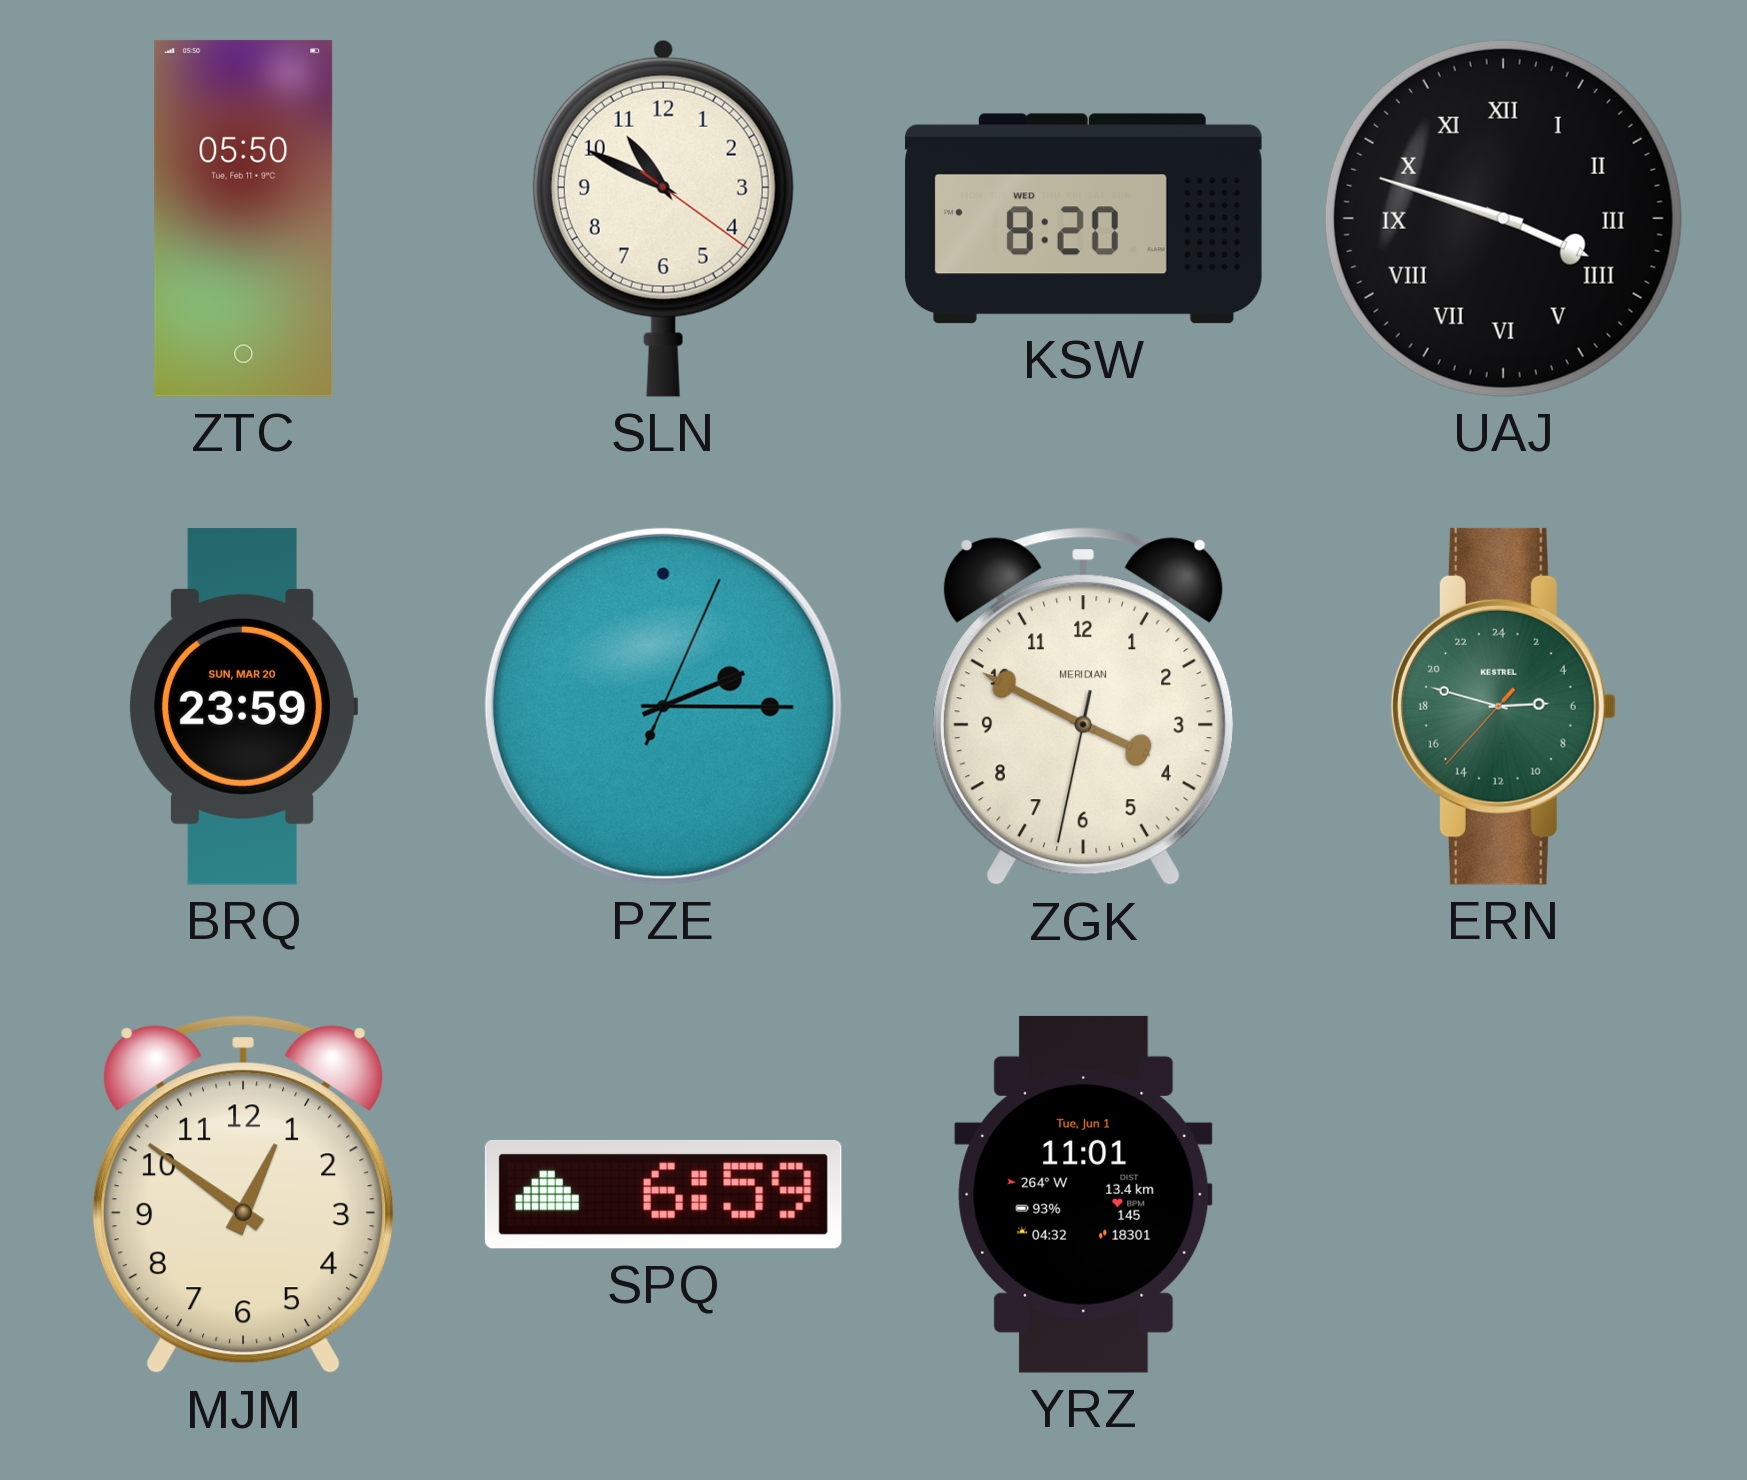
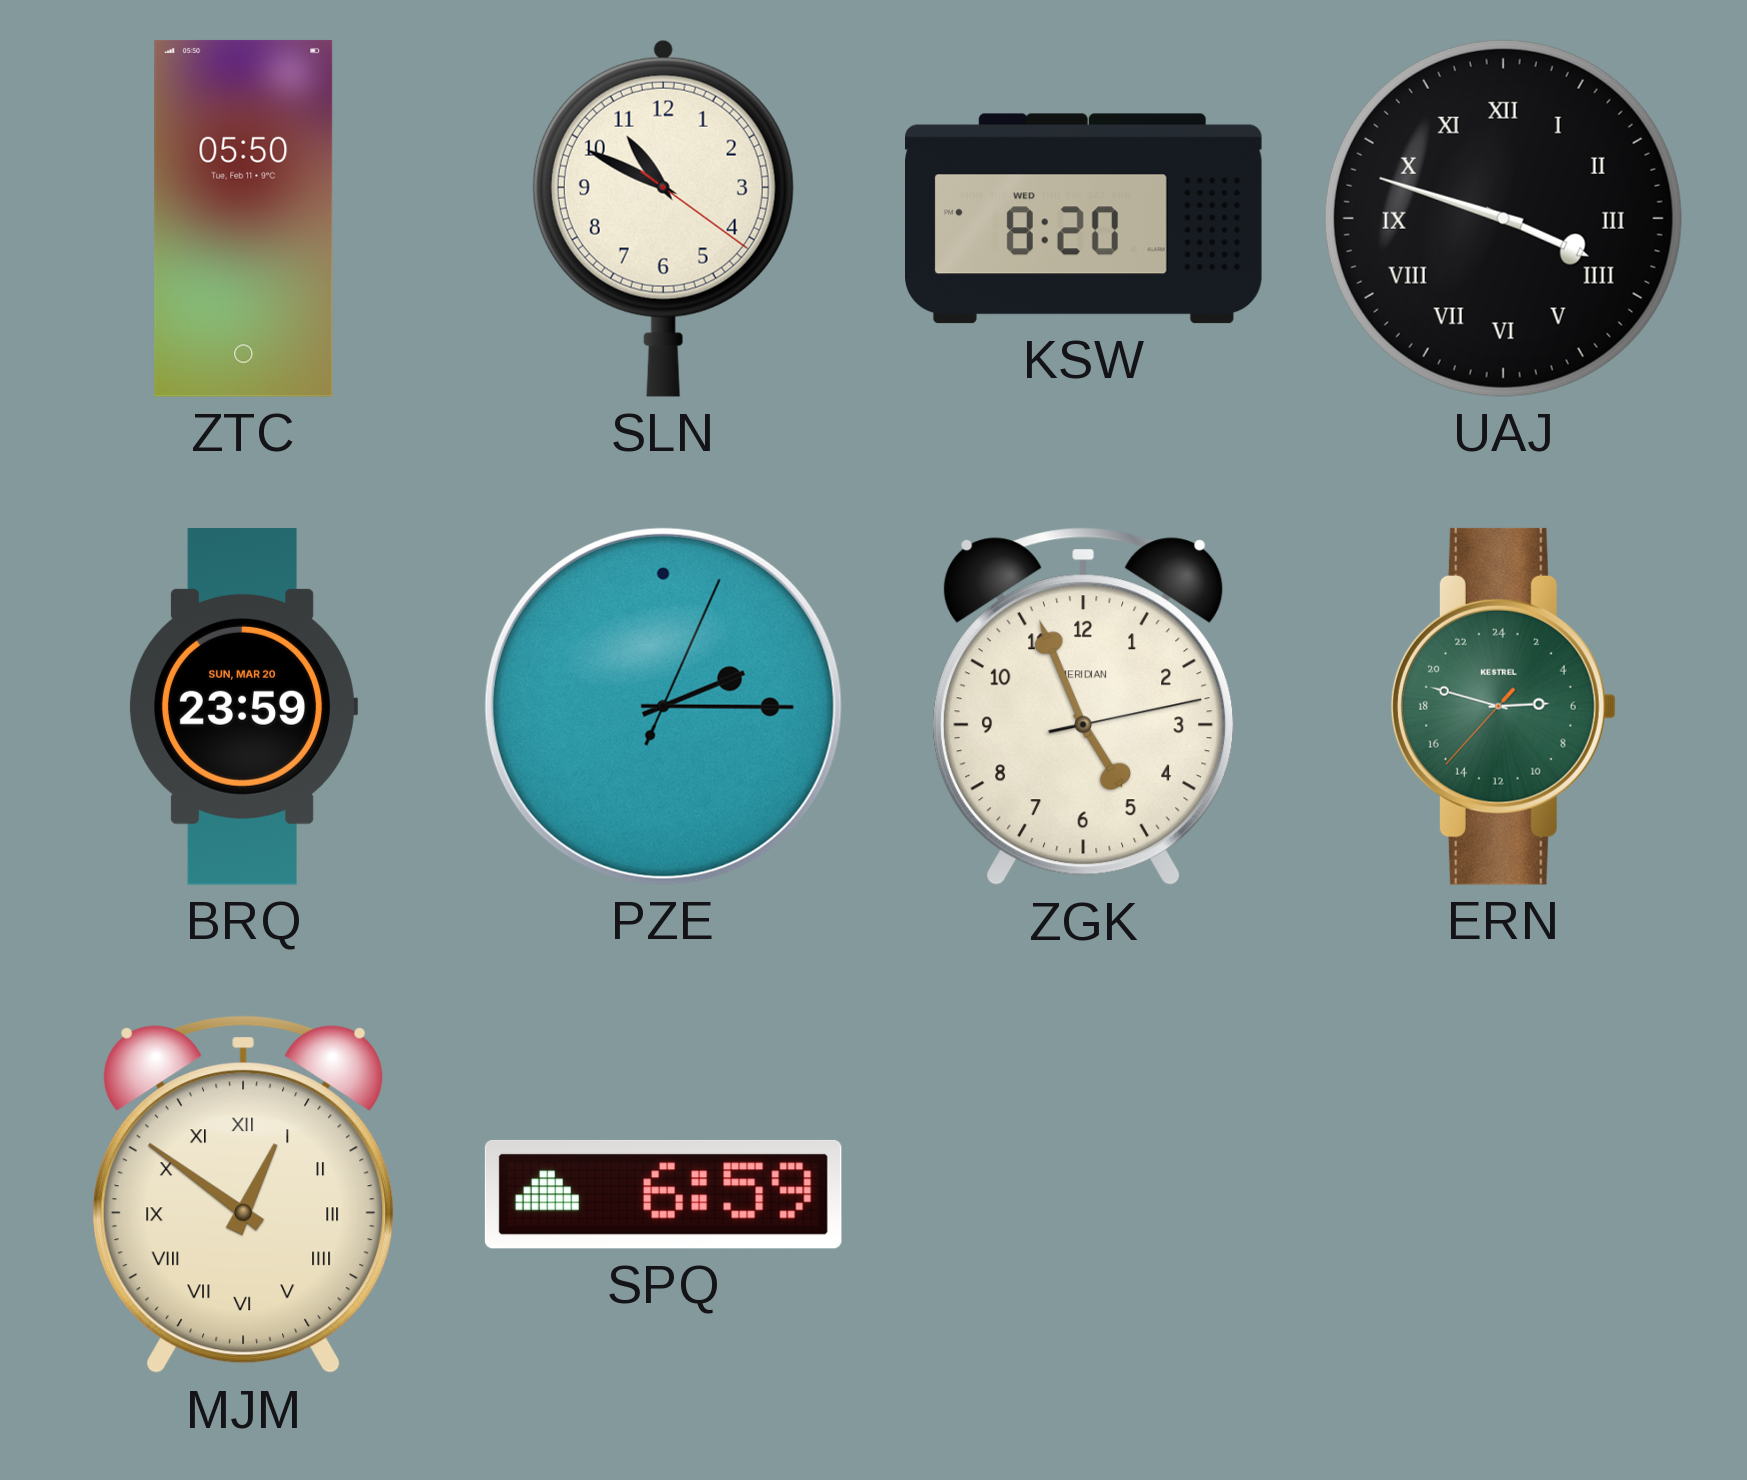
ZGK: 3:49 -> 4:56 (1084, 707)
MJM numerals: Arabic -> Roman (244, 1195)
YRZ: 11:01 -> none (1084, 1194)
